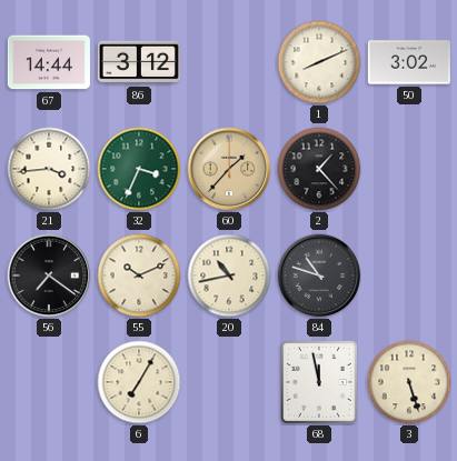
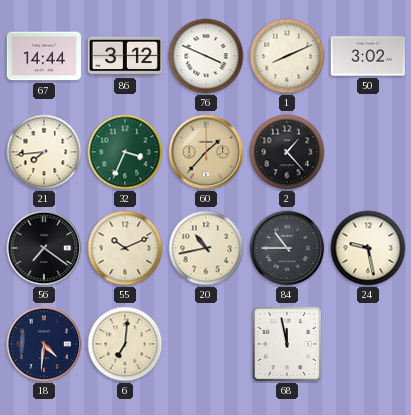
76: none -> 3:49 (206, 56)
21: 3:44 -> 7:44 (44, 152)
84: 10:48 -> 10:45 (287, 248)
24: none -> 9:28 (368, 248)
18: none -> 4:31 (44, 344)
6: 7:05 -> 7:01 (125, 344)
3: 5:27 -> none (409, 382)
